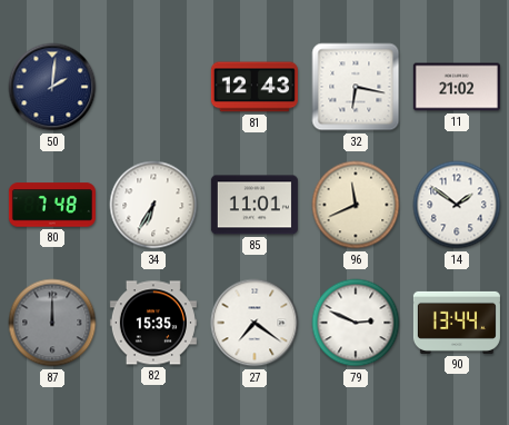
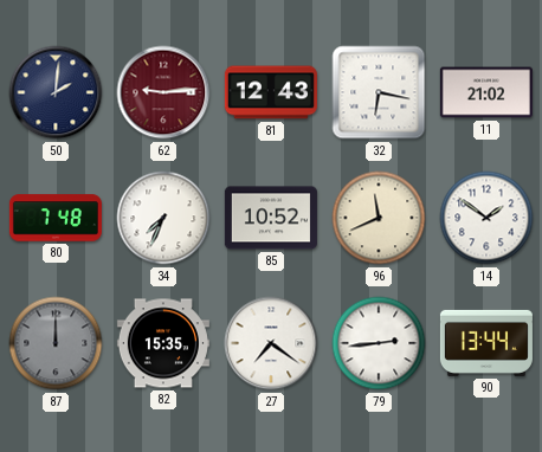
62: none -> 9:14 (163, 92)
34: 6:35 -> 7:34 (163, 218)
85: 11:01 -> 10:52 (271, 218)
79: 2:49 -> 2:44 (379, 343)
